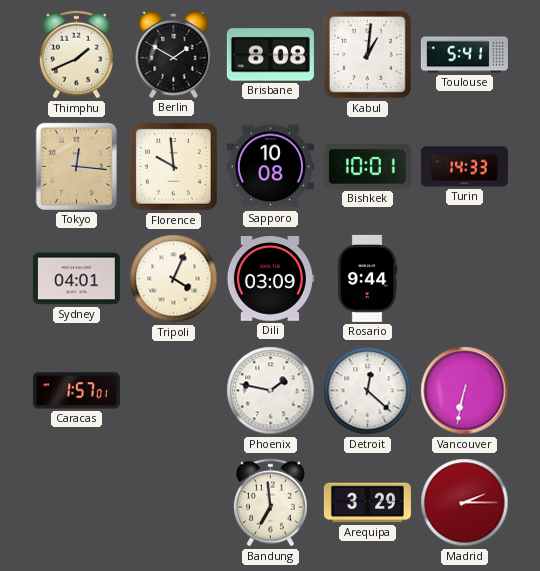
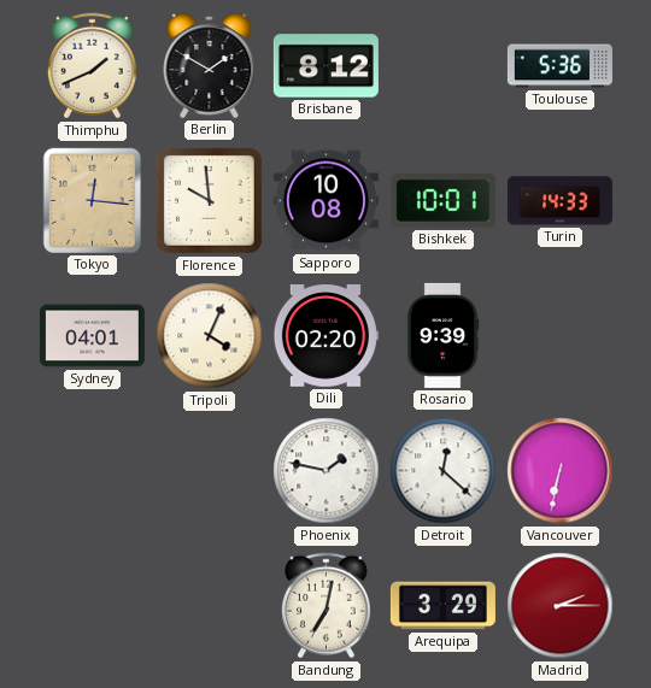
Brisbane: 8:08 -> 8:12 (325, 66)
Kabul: 1:01 -> none (367, 54)
Toulouse: 5:41 -> 5:36 (559, 66)
Dili: 03:09 -> 02:20 (325, 336)
Rosario: 9:44 -> 9:39 (442, 335)
Caracas: 1:57 -> none (76, 391)
Bandung: 6:59 -> 7:02 (325, 606)
